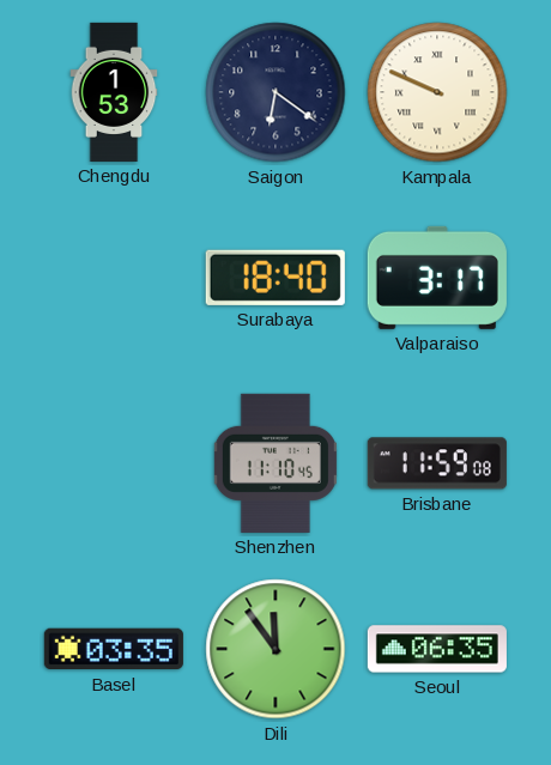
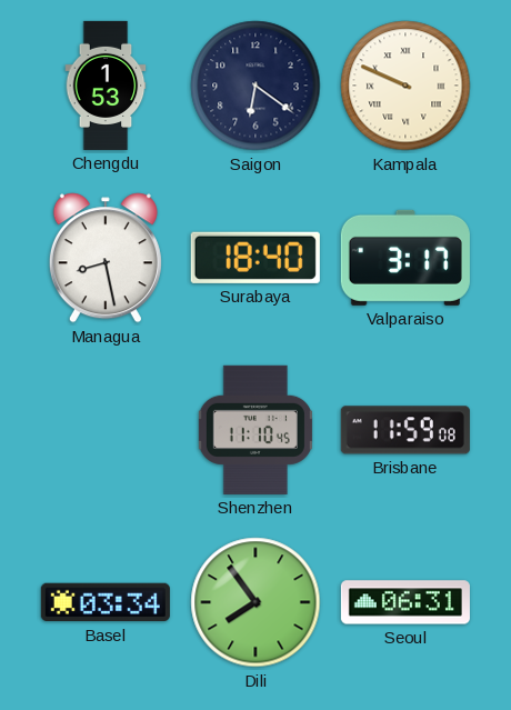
Managua: none -> 8:28 (106, 258)
Basel: 03:35 -> 03:34 (106, 602)
Dili: 11:54 -> 7:54 (255, 602)
Seoul: 06:35 -> 06:31 (405, 602)
